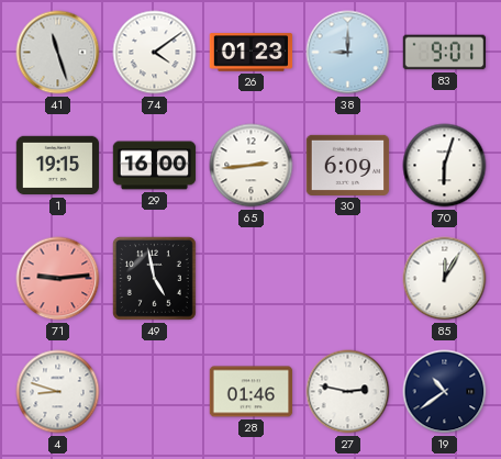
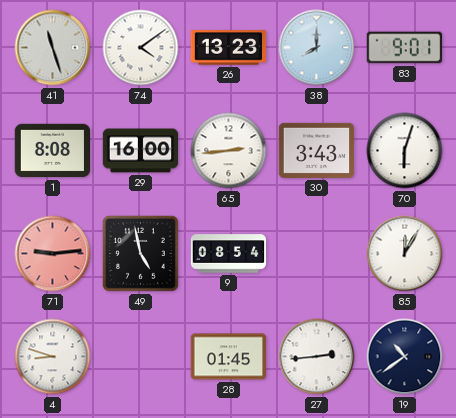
26: 01:23 -> 13:23 (229, 48)
38: 9:00 -> 8:00 (317, 48)
1: 19:15 -> 8:08 (53, 151)
30: 6:09 -> 3:43 (317, 150)
9: none -> 08:54 (229, 254)
28: 01:46 -> 01:45 (229, 357)
27: 2:47 -> 2:44 (317, 357)
